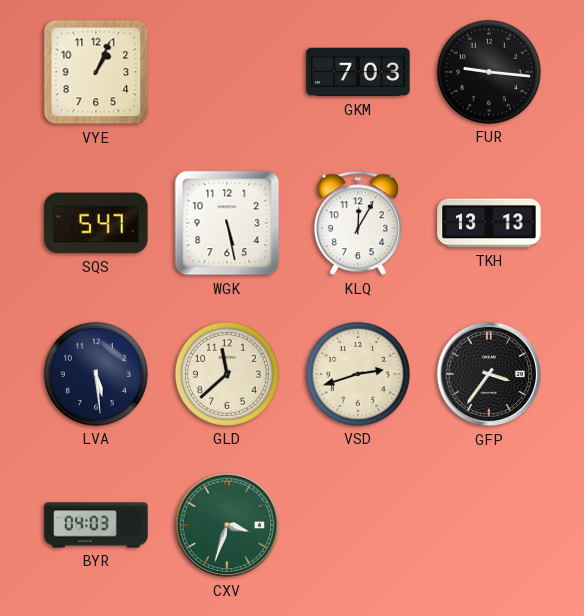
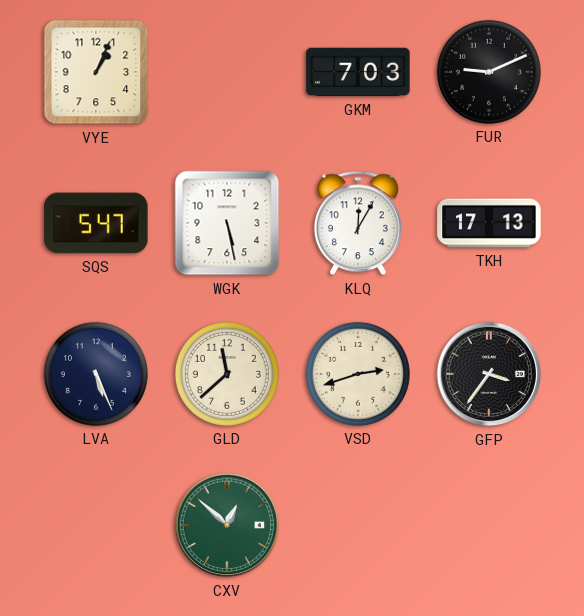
FUR: 9:16 -> 9:11 (489, 72)
TKH: 13:13 -> 17:13 (489, 223)
LVA: 5:29 -> 5:26 (96, 374)
BYR: 04:03 -> none (96, 525)
CXV: 3:33 -> 12:52 (227, 525)
